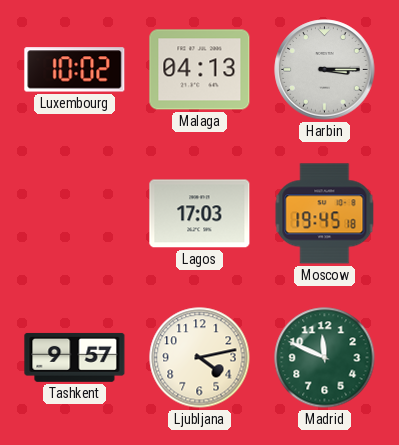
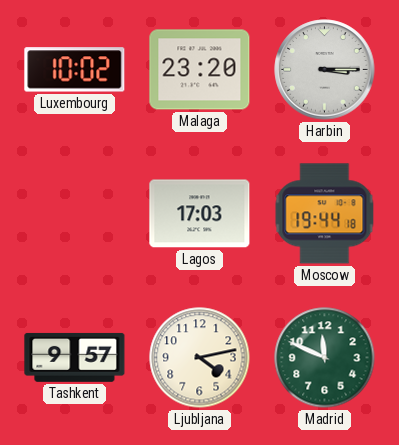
Malaga: 04:13 -> 23:20 (200, 70)
Moscow: 19:45 -> 19:44 (325, 214)
